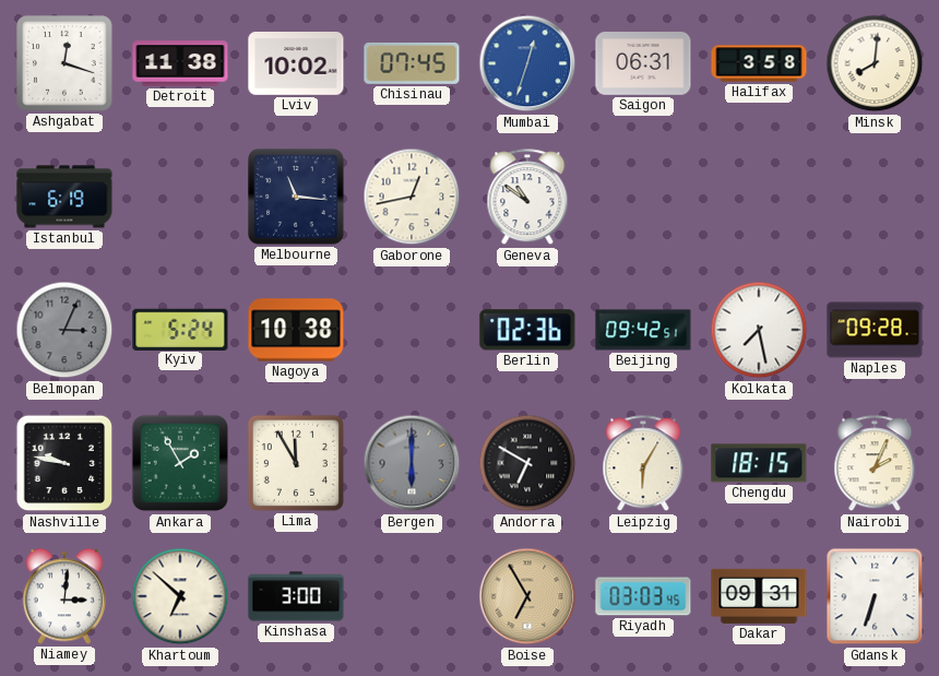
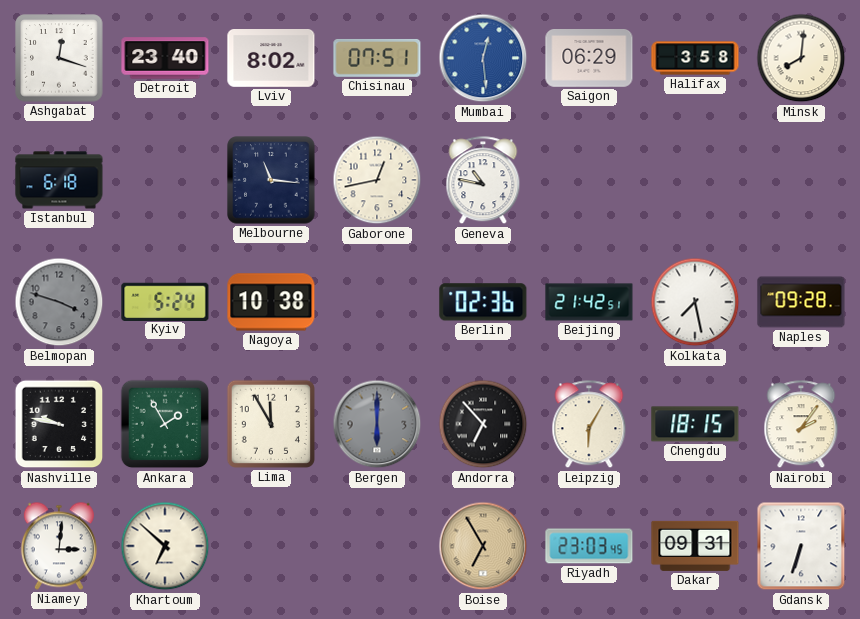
Detroit: 11:38 -> 23:40 (165, 58)
Lviv: 10:02 -> 8:02 (271, 59)
Chisinau: 07:45 -> 07:51 (377, 58)
Mumbai: 12:33 -> 12:29 (483, 58)
Saigon: 06:31 -> 06:29 (589, 59)
Istanbul: 6:19 -> 6:18 (59, 180)
Geneva: 10:51 -> 10:47 (483, 181)
Belmopan: 3:04 -> 3:48 (59, 302)
Beijing: 09:42 -> 21:42 (589, 302)
Andorra: 6:50 -> 6:53 (483, 424)
Nairobi: 2:04 -> 2:06 (801, 425)
Kinshasa: 3:00 -> none (296, 596)
Riyadh: 03:03 -> 23:03 (589, 546)
